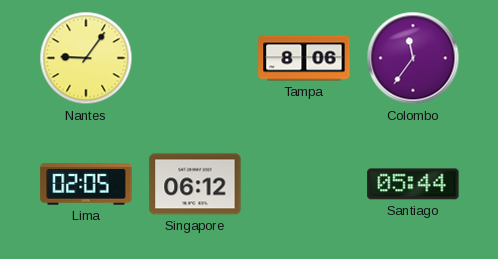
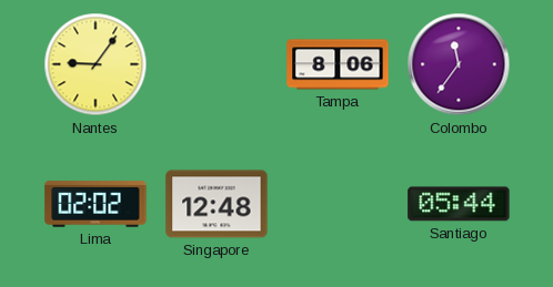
Lima: 02:05 -> 02:02 (95, 204)
Singapore: 06:12 -> 12:48 (217, 204)
